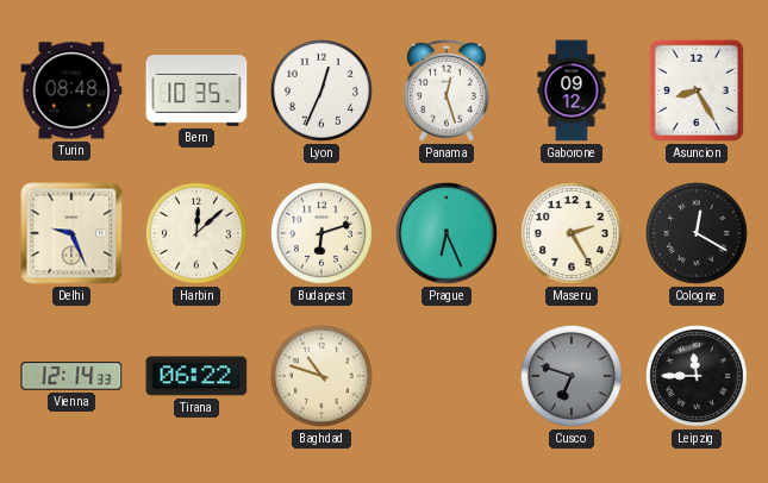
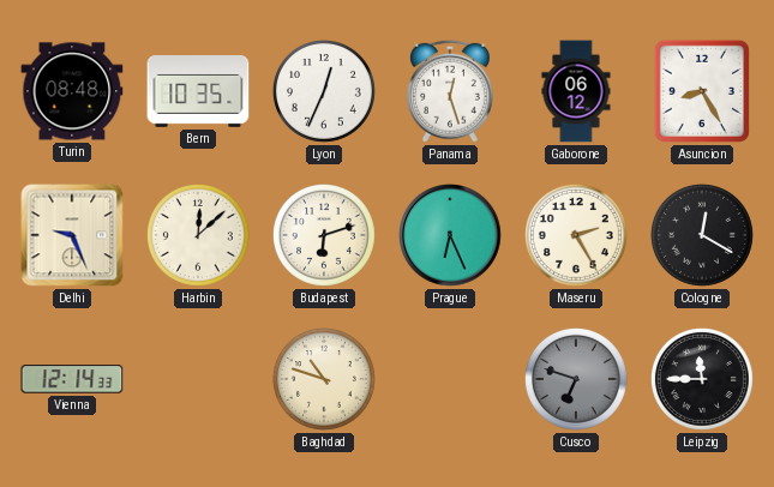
Gaborone: 09:12 -> 06:12 (576, 91)
Tirana: 06:22 -> none (196, 376)
